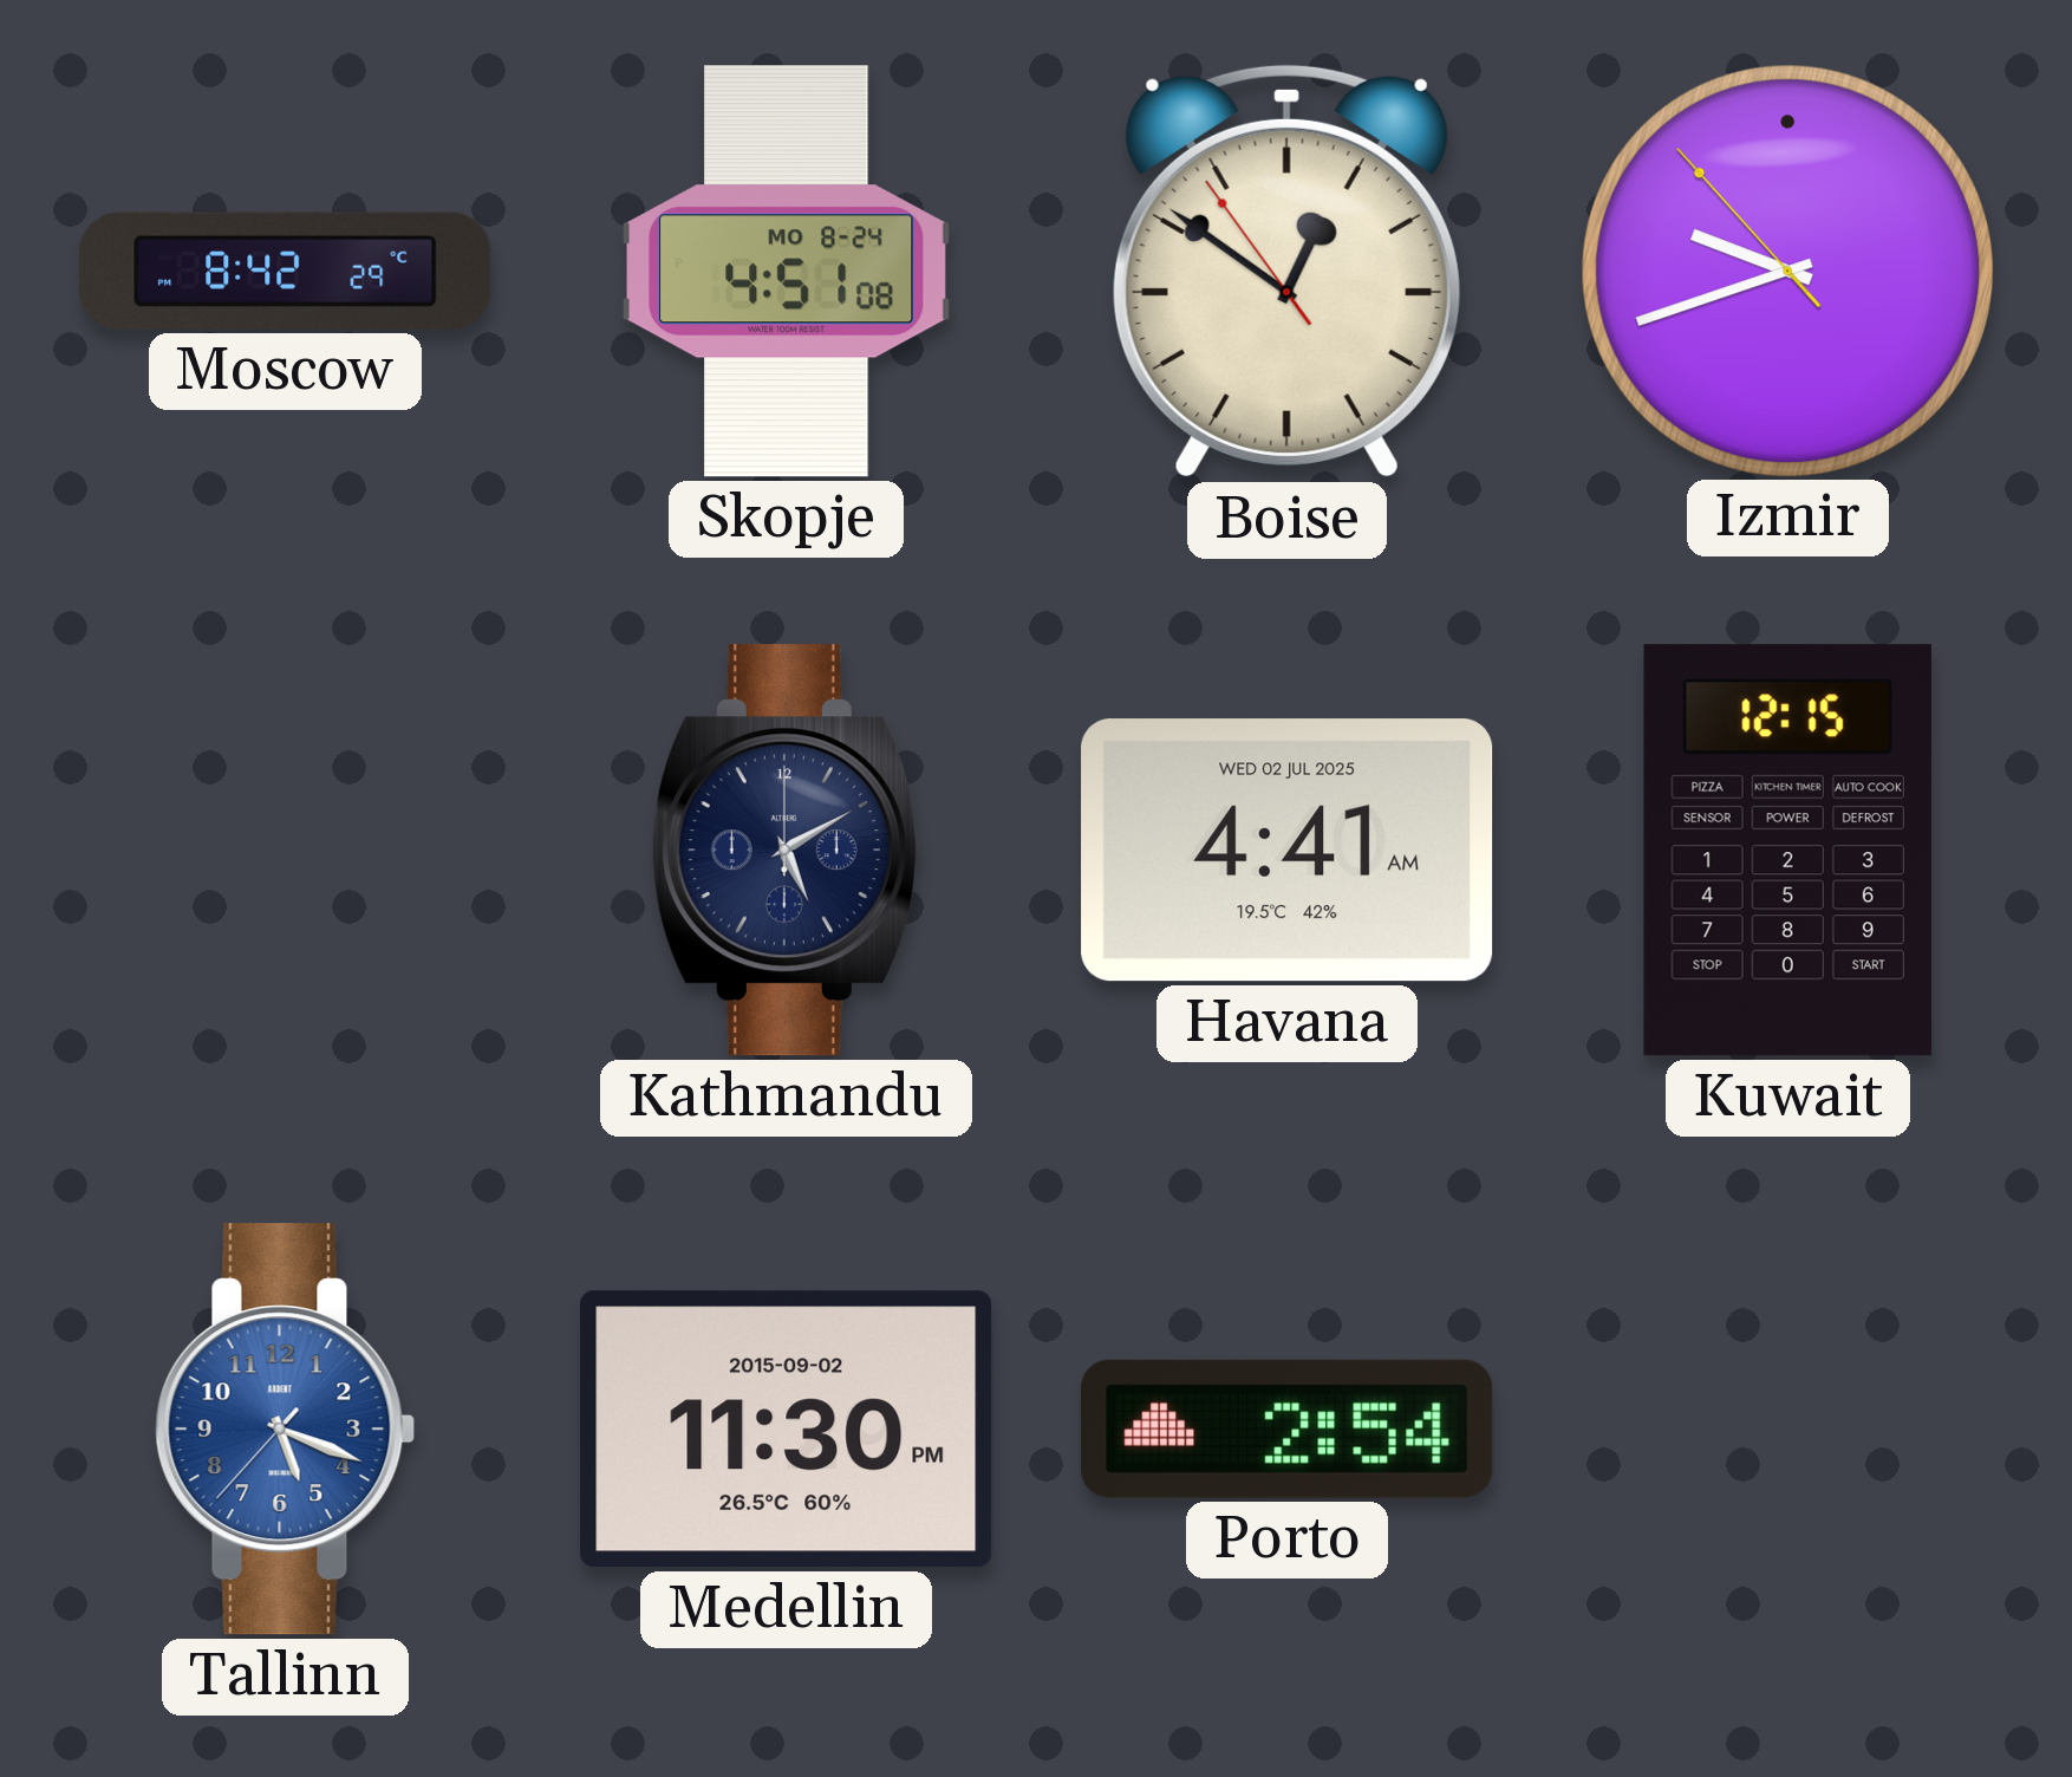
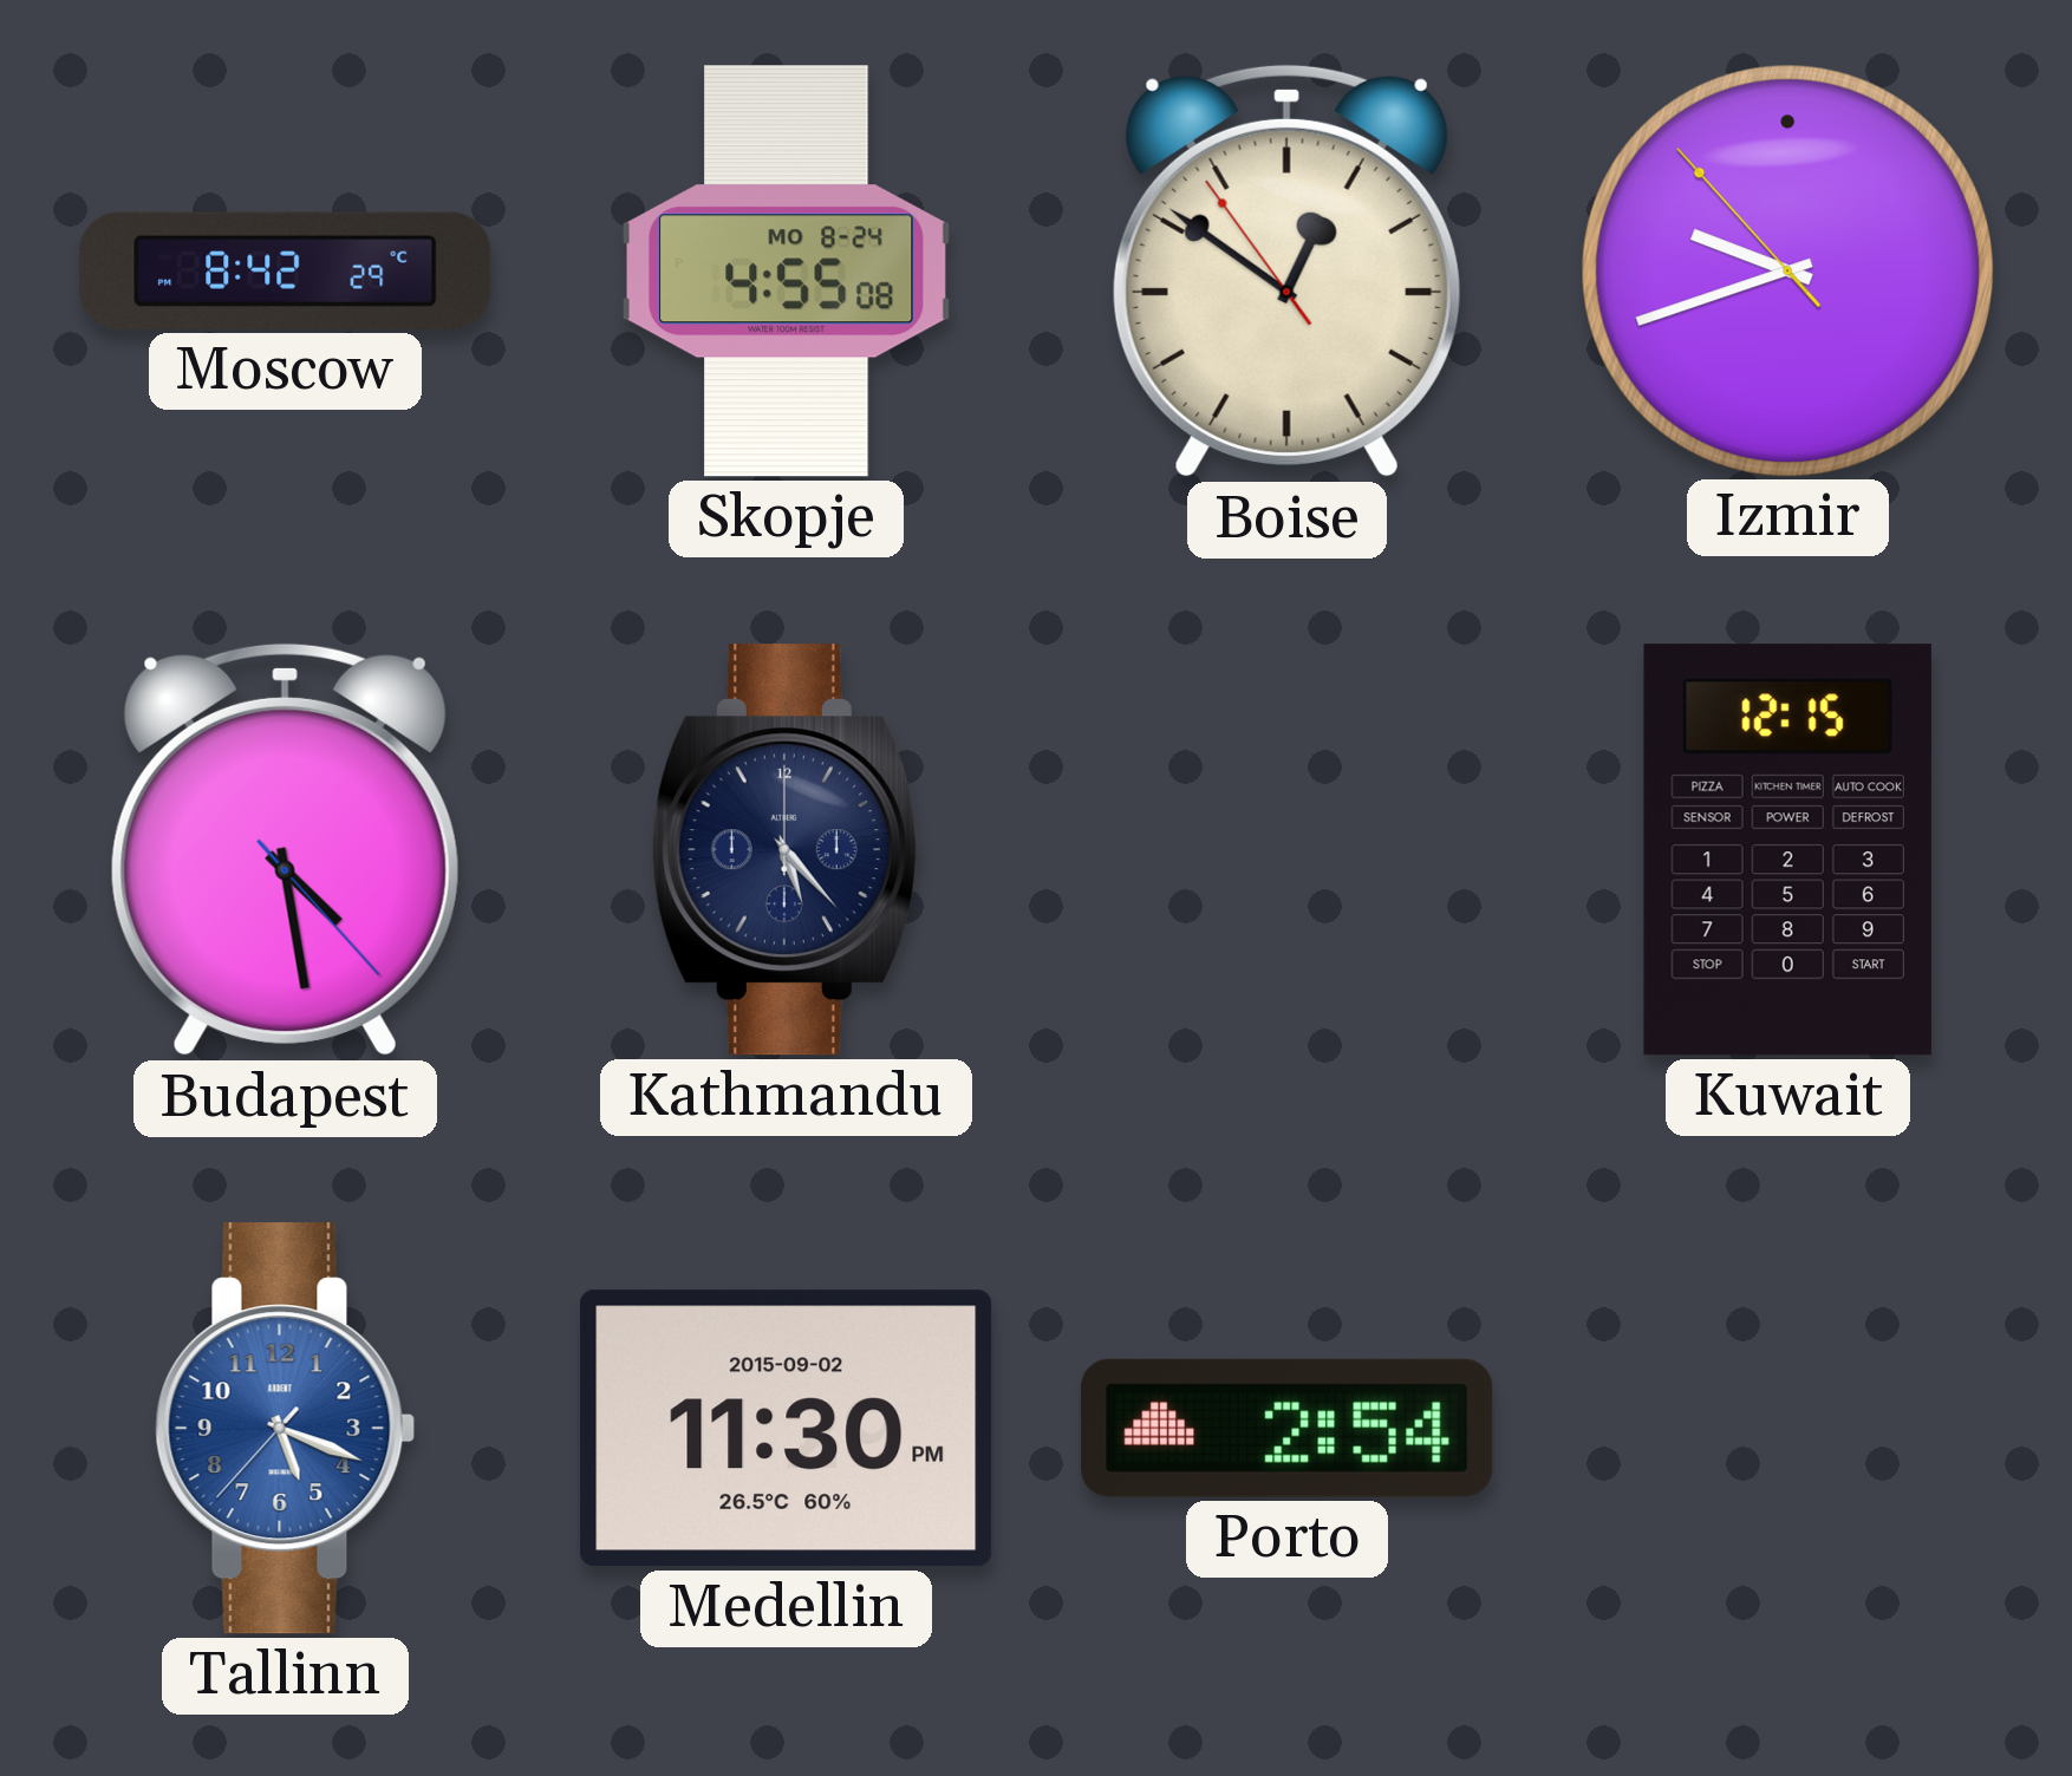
Skopje: 4:51 -> 4:55 (786, 272)
Budapest: none -> 4:28 (285, 850)
Kathmandu: 5:10 -> 5:23 (786, 850)
Havana: 4:41 -> none (1288, 851)
